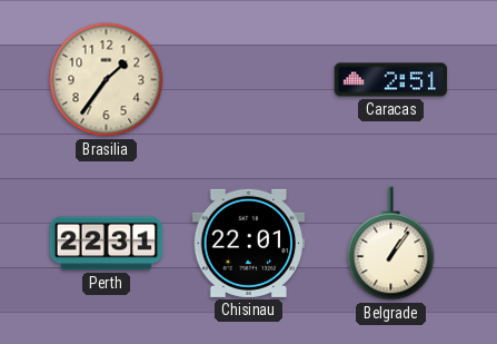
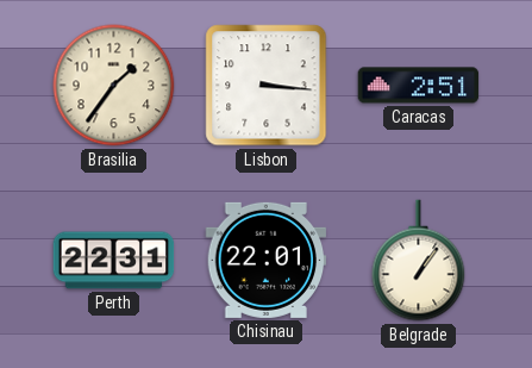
Lisbon: none -> 3:16 (267, 86)
